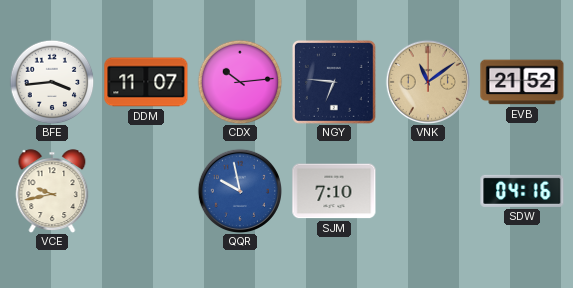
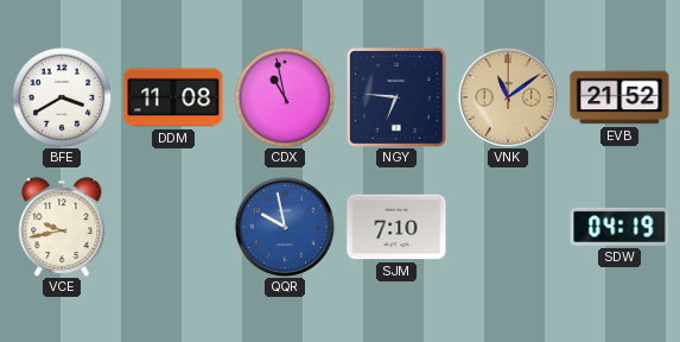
BFE: 3:44 -> 3:40 (62, 97)
DDM: 11:07 -> 11:08 (173, 97)
CDX: 10:14 -> 10:58 (285, 97)
SDW: 04:16 -> 04:19 (619, 227)
